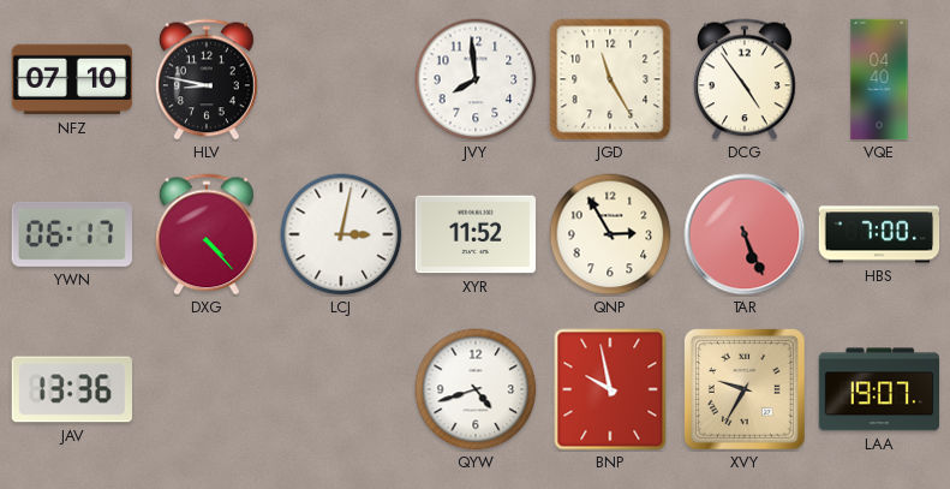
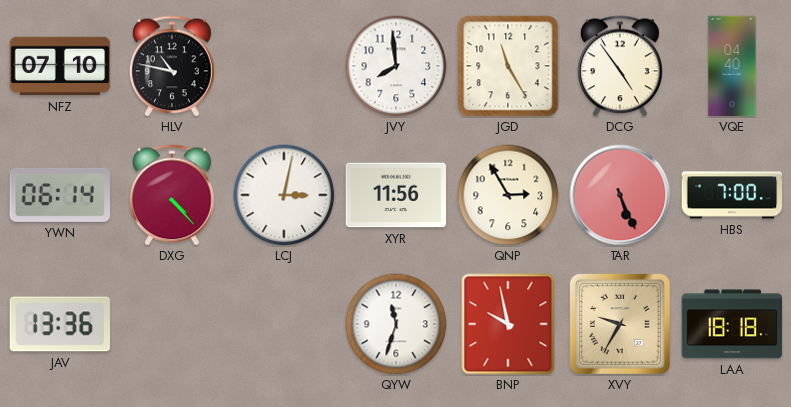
HLV: 8:47 -> 10:47 (172, 66)
YWN: 06:17 -> 06:14 (60, 195)
XYR: 11:52 -> 11:56 (396, 195)
QYW: 4:42 -> 11:33 (396, 324)
LAA: 19:07 -> 18:18 (731, 324)
